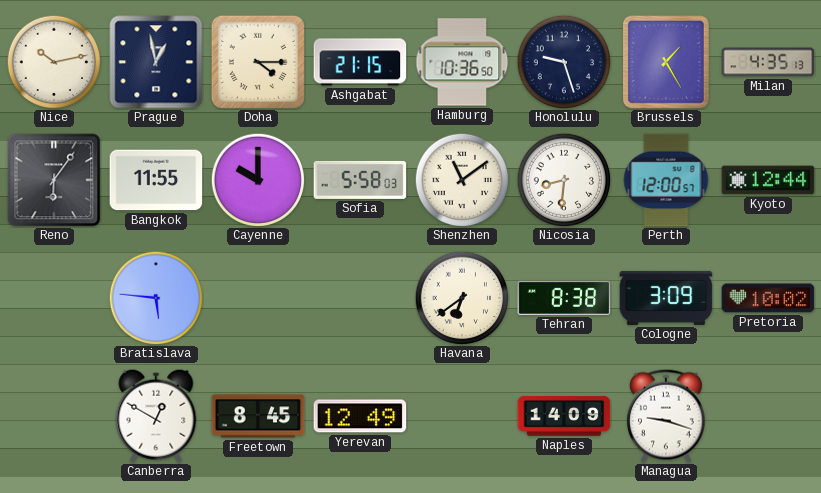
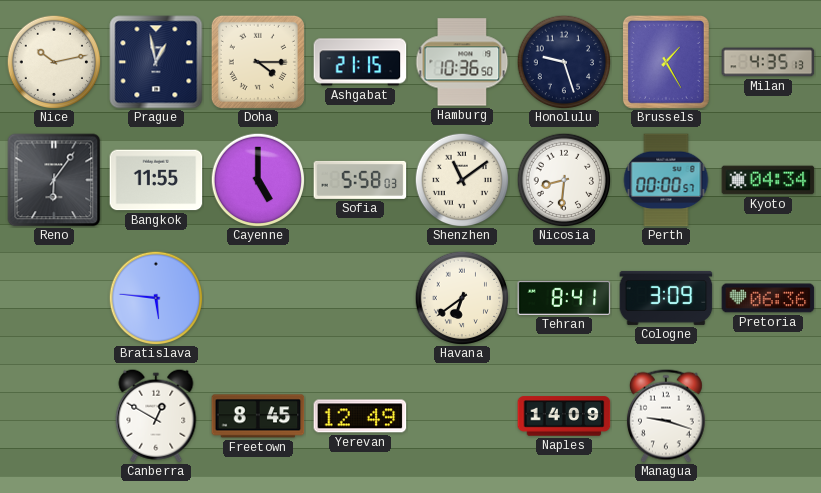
Cayenne: 10:00 -> 5:00 (258, 180)
Perth: 12:00 -> 00:00 (666, 180)
Kyoto: 12:44 -> 04:34 (768, 180)
Tehran: 8:38 -> 8:41 (564, 298)
Pretoria: 10:02 -> 06:36 (768, 298)
